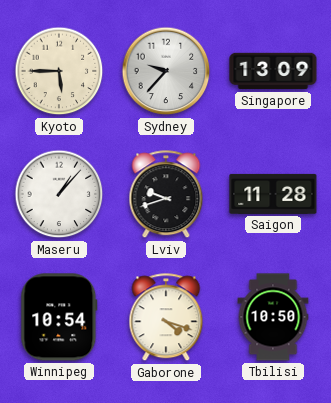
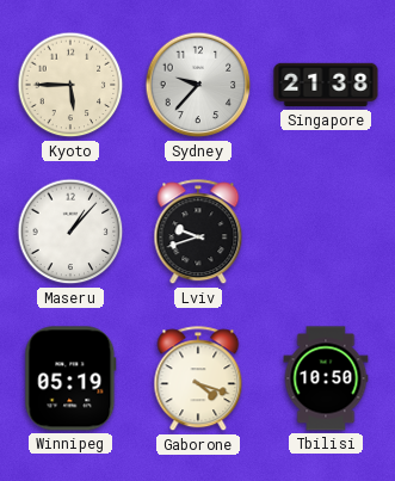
Singapore: 13:09 -> 21:38 (326, 85)
Saigon: 11:28 -> none (273, 194)
Winnipeg: 10:54 -> 05:19 (70, 378)
